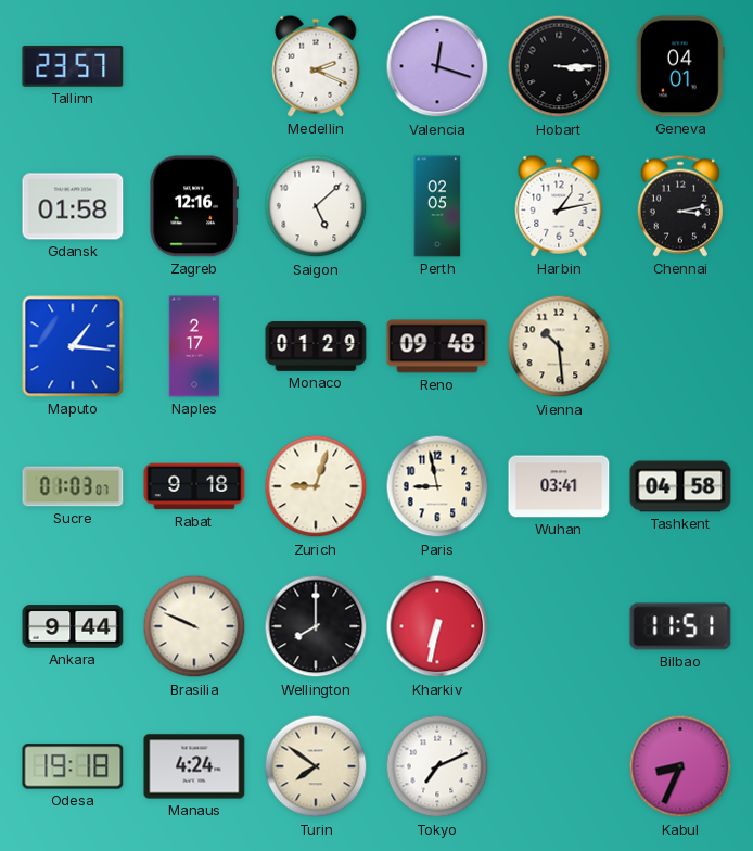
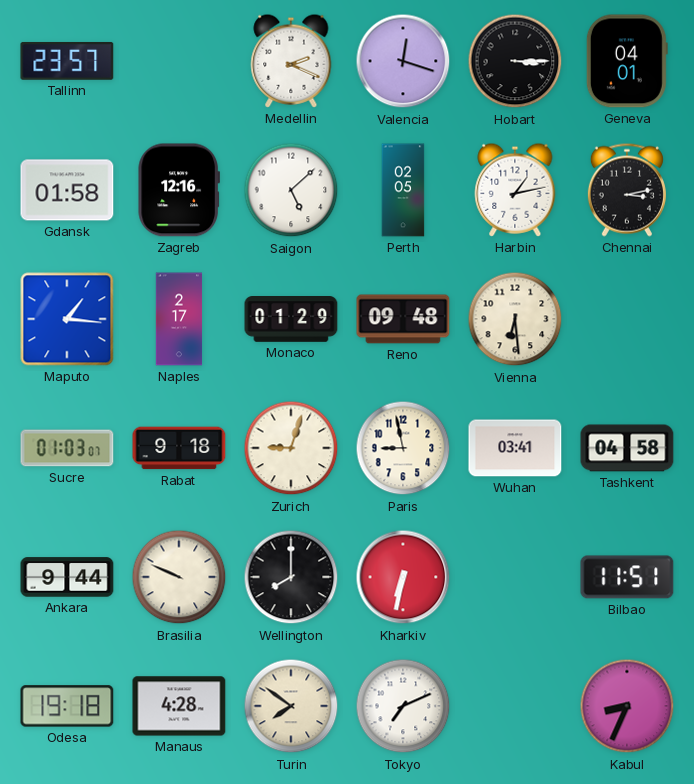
Vienna: 10:29 -> 6:29 (515, 319)
Manaus: 4:24 -> 4:28 (179, 706)
